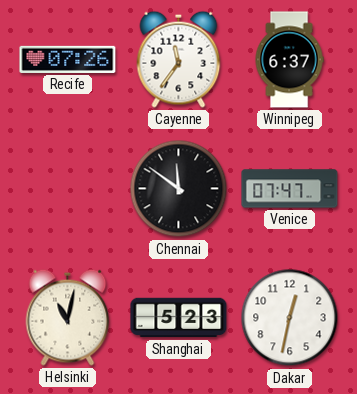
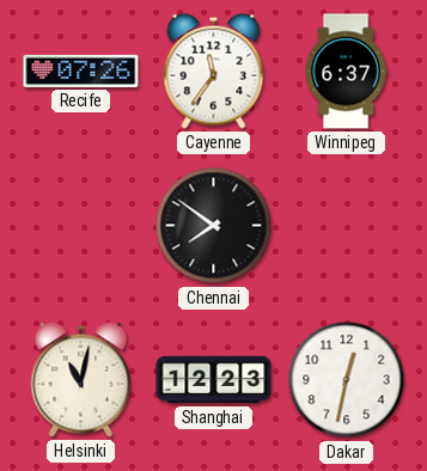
Chennai: 11:51 -> 7:51 (214, 226)
Venice: 07:47 -> none (290, 189)
Shanghai: 5:23 -> 12:23 (214, 380)
